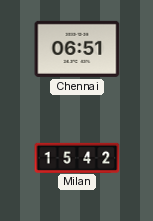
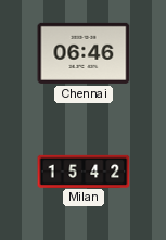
Chennai: 06:51 -> 06:46 (84, 53)
